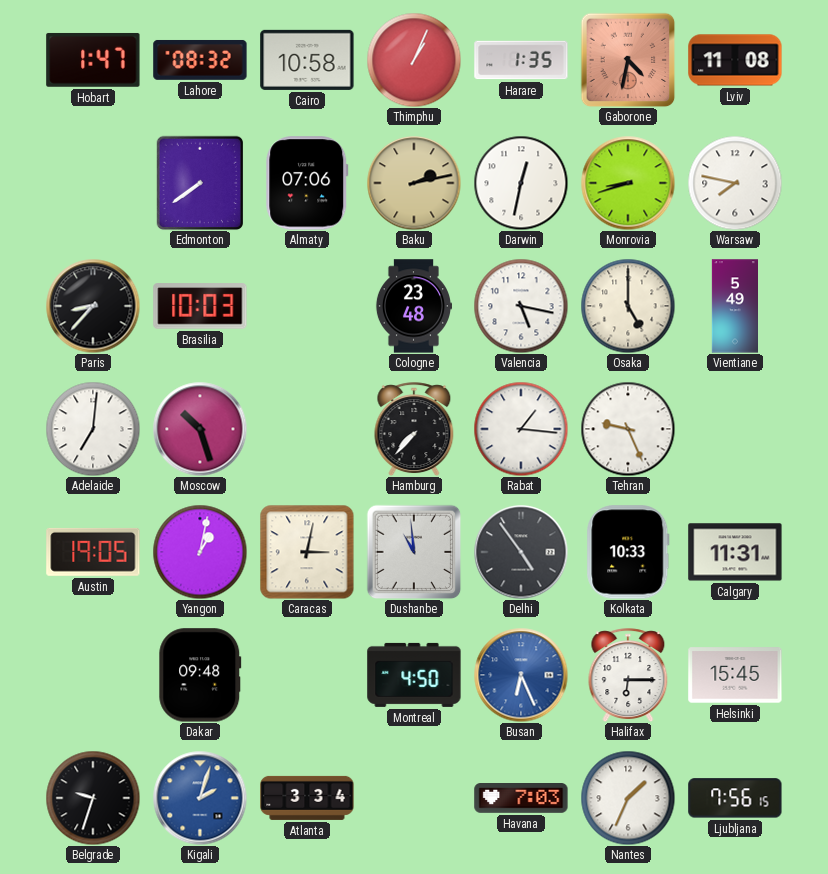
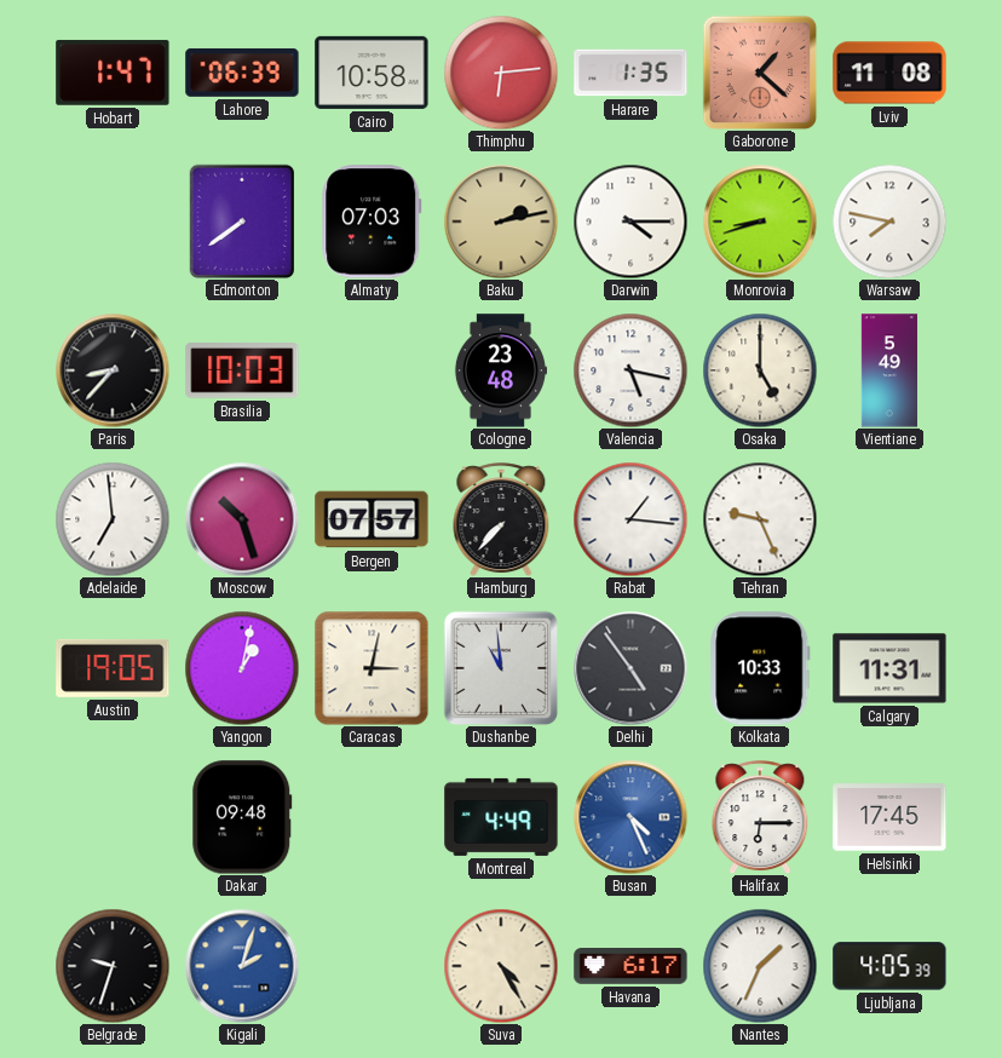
Lahore: 08:32 -> 06:39 (242, 73)
Thimphu: 1:04 -> 6:14 (501, 73)
Gaborone: 4:32 -> 1:22 (760, 73)
Almaty: 07:06 -> 07:03 (372, 222)
Darwin: 12:32 -> 4:15 (630, 222)
Adelaide: 7:01 -> 6:59 (113, 519)
Bergen: none -> 07:57 (372, 519)
Montreal: 4:50 -> 4:49 (501, 817)
Busan: 6:26 -> 4:26 (630, 817)
Helsinki: 15:45 -> 17:45 (889, 817)
Atlanta: 3:34 -> none (307, 798)
Suva: none -> 4:25 (501, 966)
Havana: 7:03 -> 6:17 (630, 967)
Ljubljana: 7:56 -> 4:05 (889, 966)
